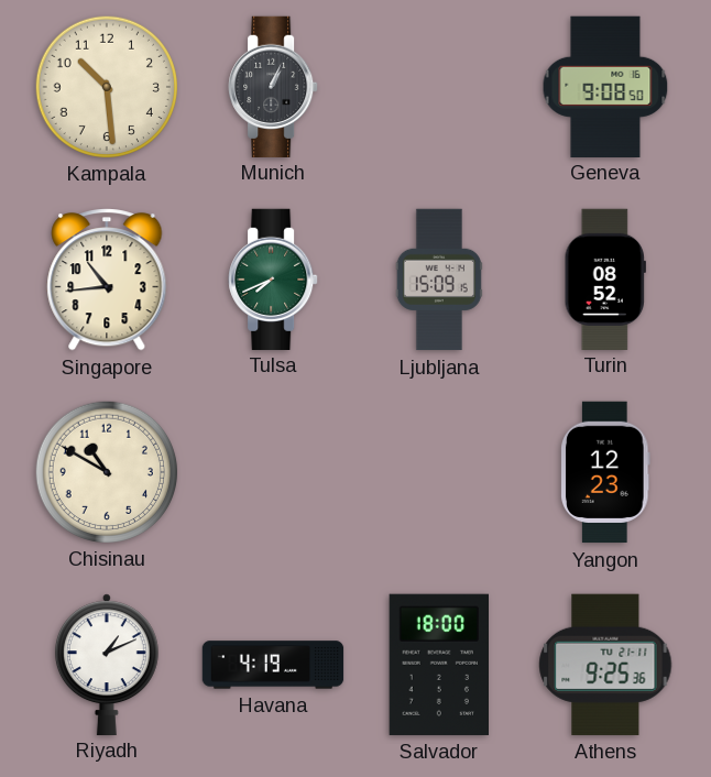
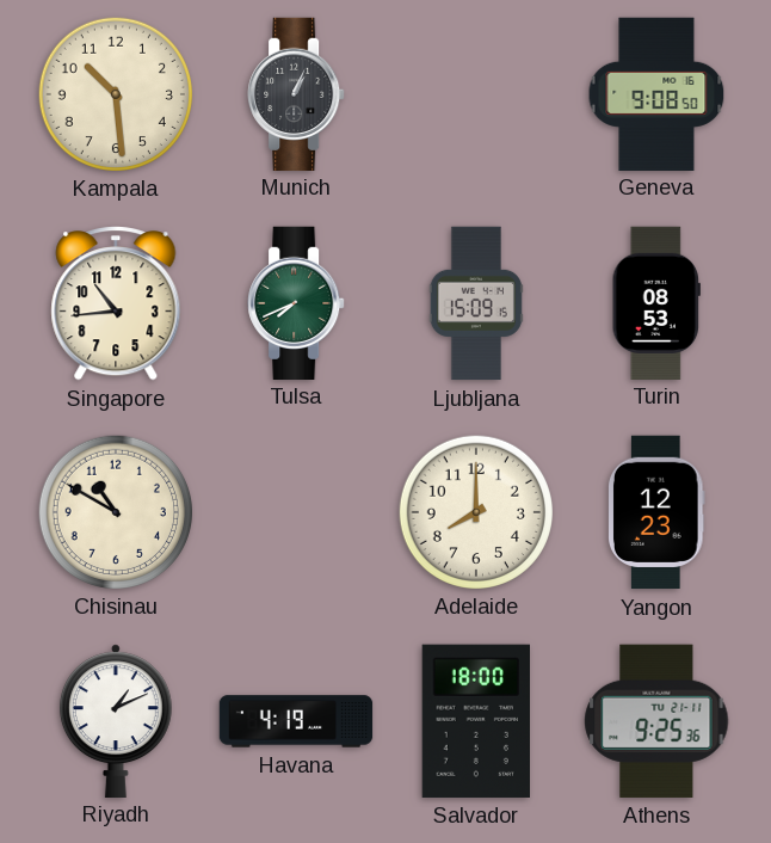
Turin: 08:52 -> 08:53 (656, 302)
Adelaide: none -> 8:00 (475, 511)
